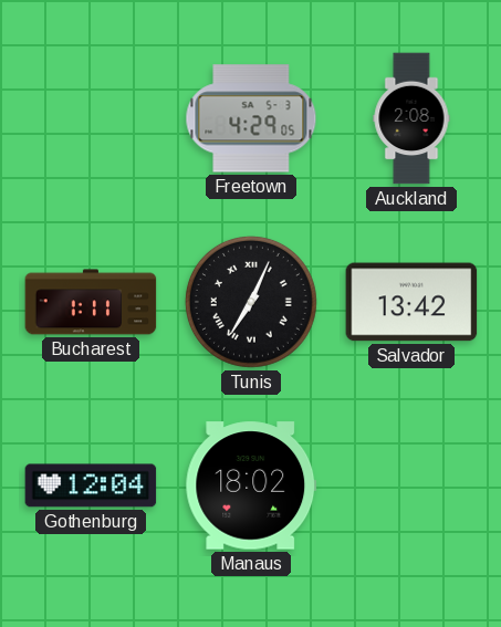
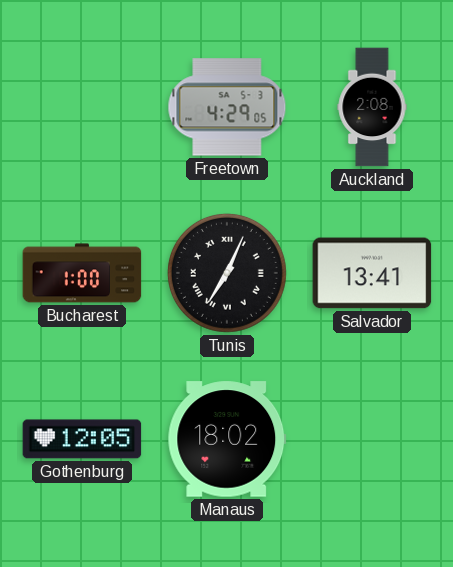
Bucharest: 1:11 -> 1:00 (82, 273)
Salvador: 13:42 -> 13:41 (372, 273)
Gothenburg: 12:04 -> 12:05 (82, 439)
